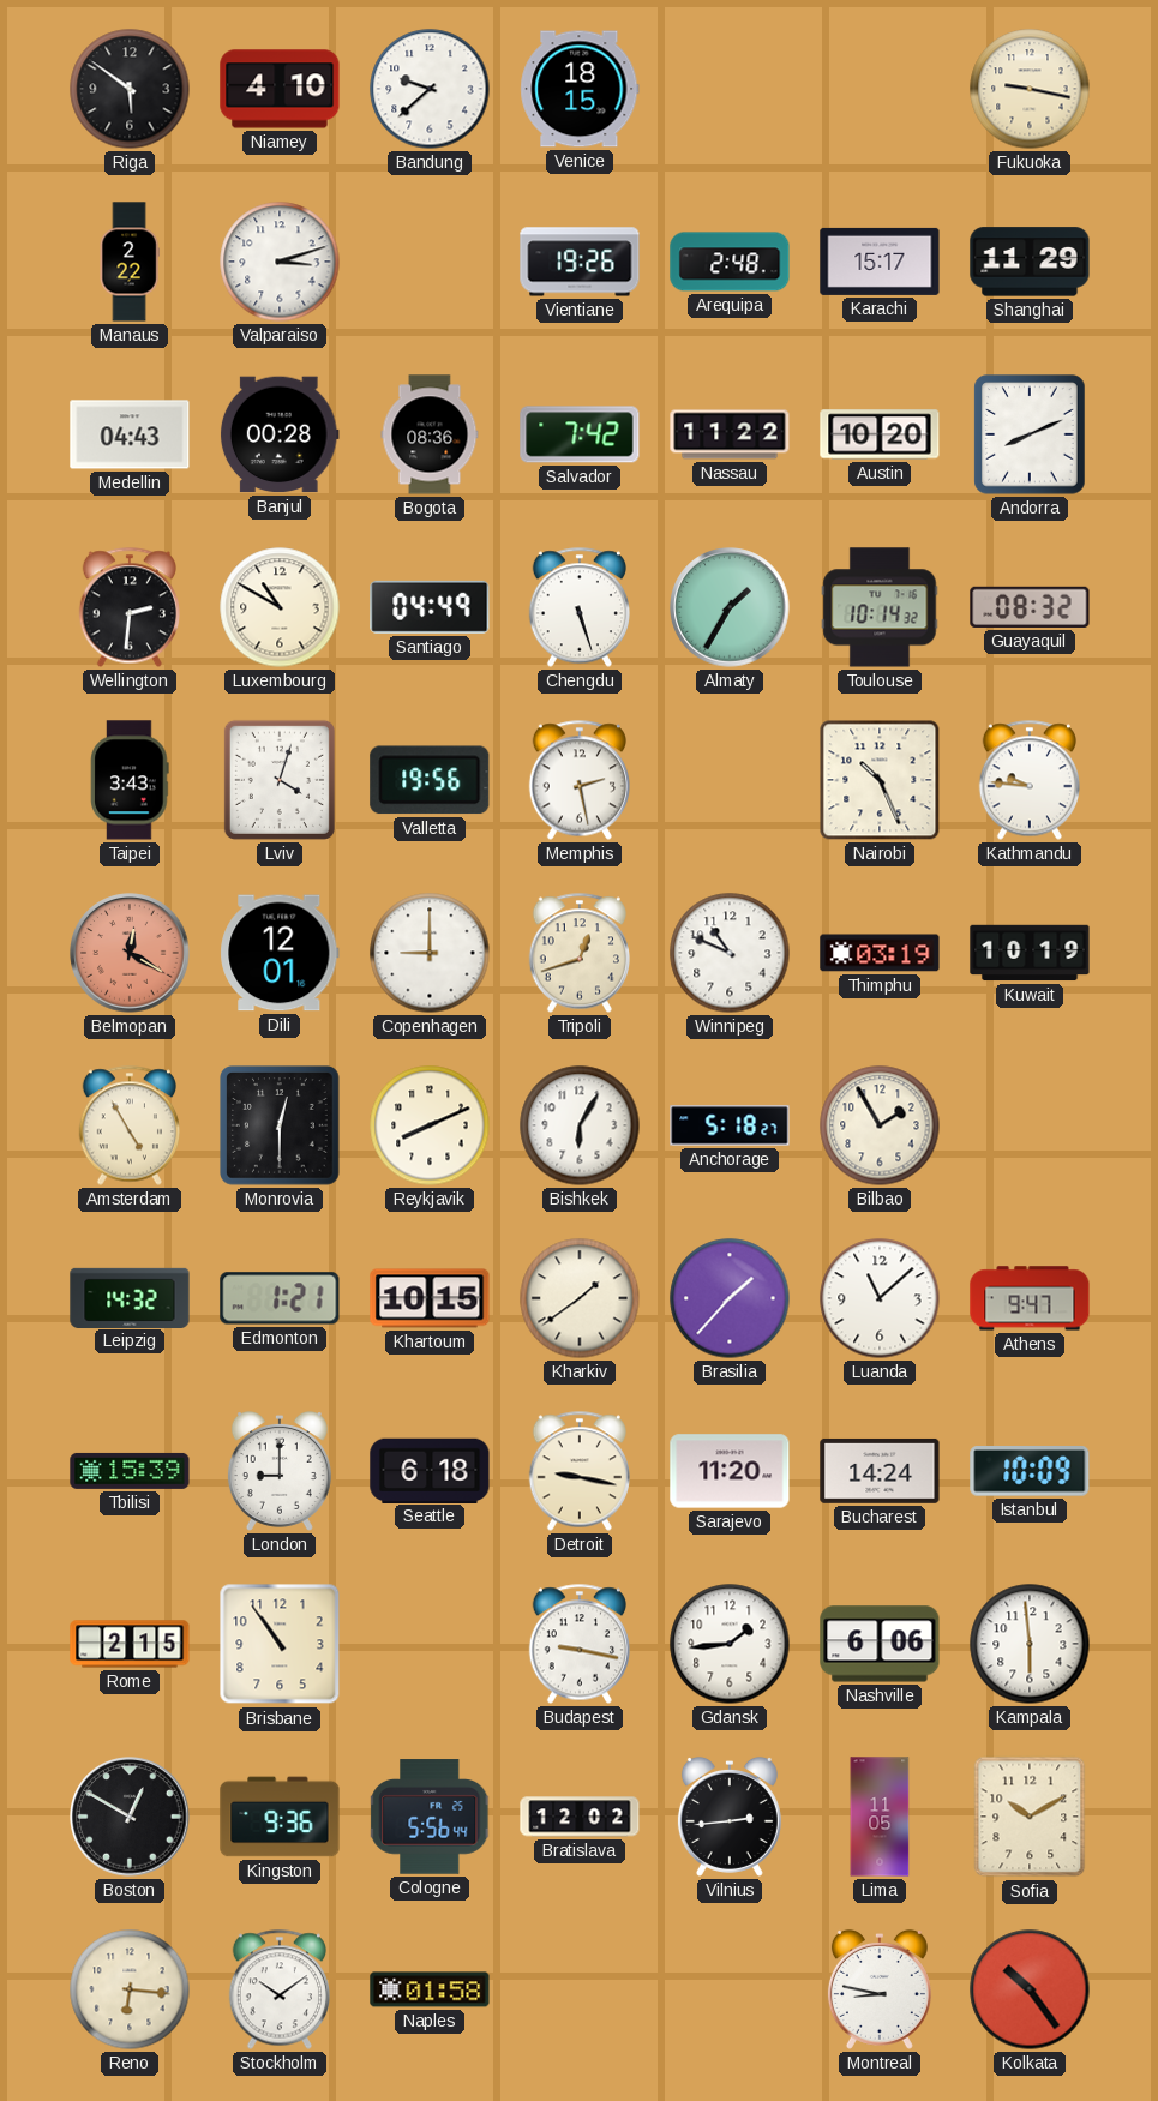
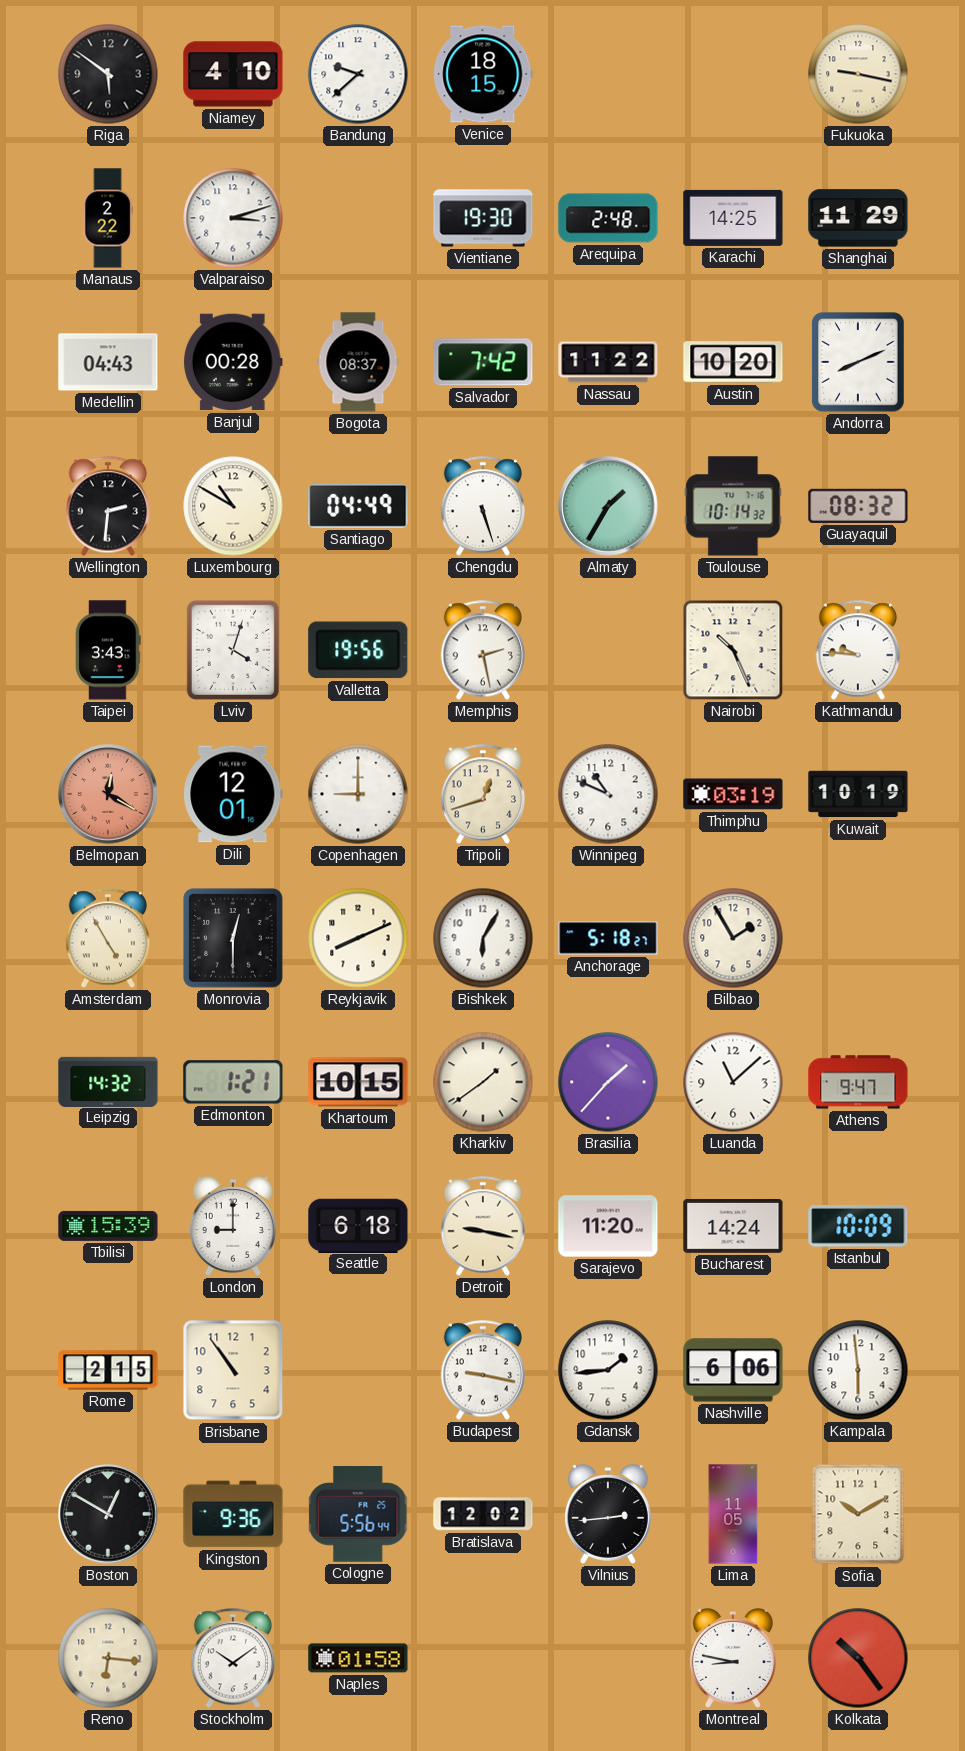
Vientiane: 19:26 -> 19:30 (483, 218)
Karachi: 15:17 -> 14:25 (733, 218)
Bogota: 08:36 -> 08:37 (358, 362)
